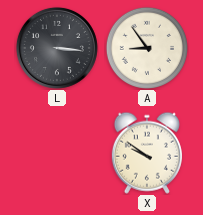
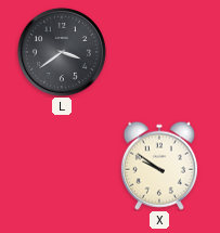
L: 3:16 -> 3:39 (62, 52)
A: 8:54 -> none (147, 48)
